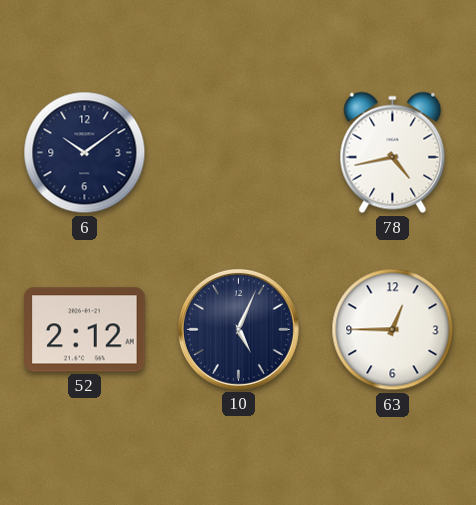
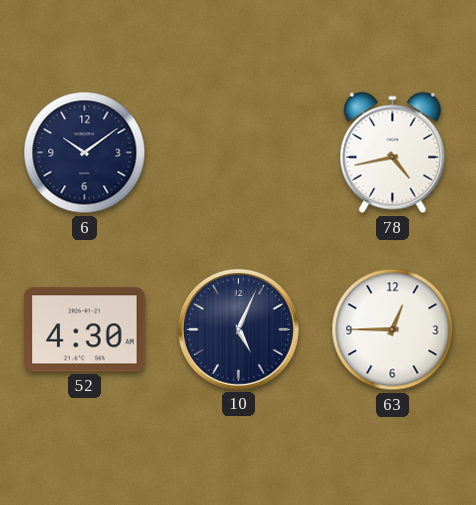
52: 2:12 -> 4:30 (85, 330)
